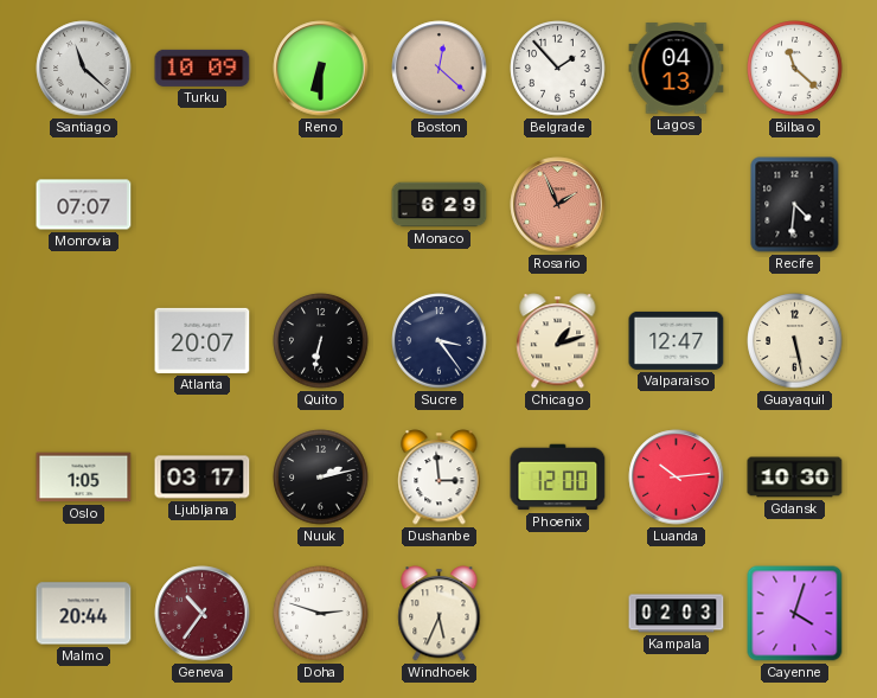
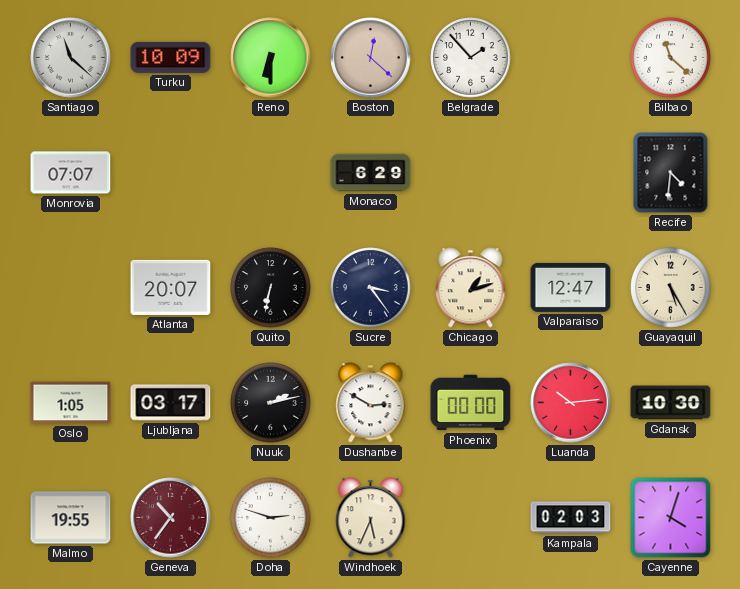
Lagos: 04:13 -> none (677, 69)
Rosario: 1:56 -> none (558, 205)
Guayaquil: 5:28 -> 5:25 (671, 288)
Dushanbe: 2:59 -> 2:50 (371, 403)
Phoenix: 12:00 -> 00:00 (471, 403)
Malmo: 20:44 -> 19:55 (71, 518)
